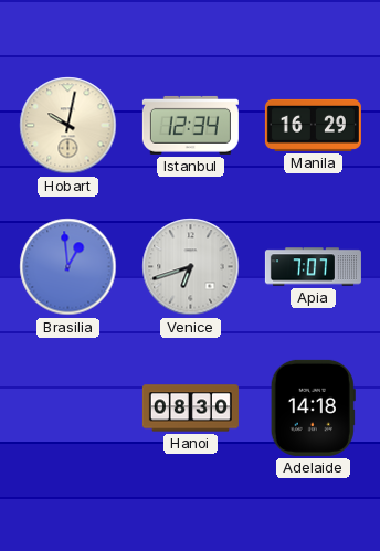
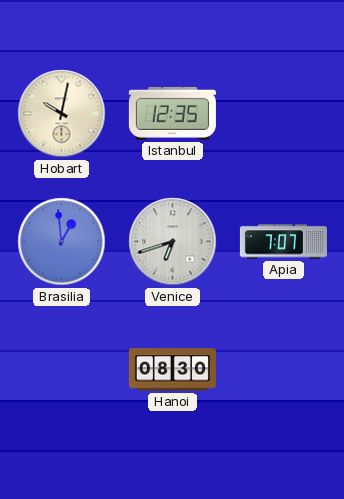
Istanbul: 12:34 -> 12:35 (172, 113)
Manila: 16:29 -> none (313, 125)
Adelaide: 14:18 -> none (313, 407)
